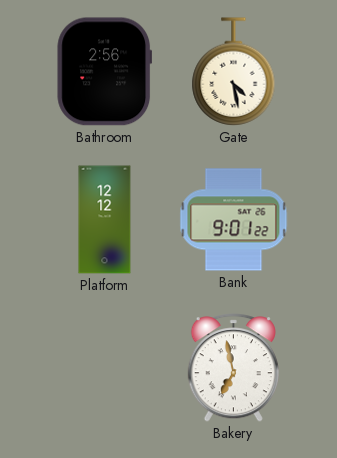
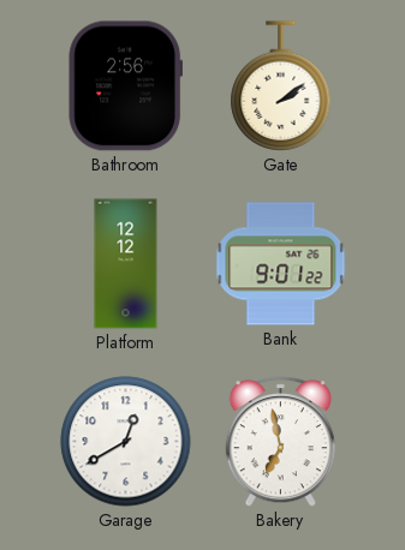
Gate: 4:28 -> 2:09 (281, 86)
Garage: none -> 12:40 (126, 442)
